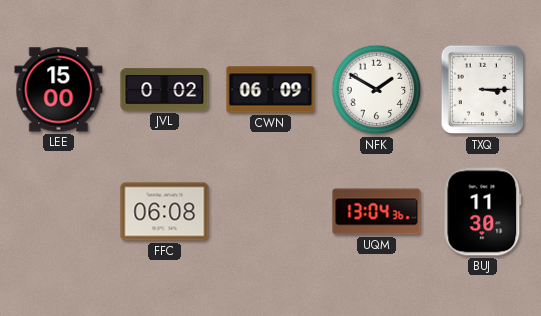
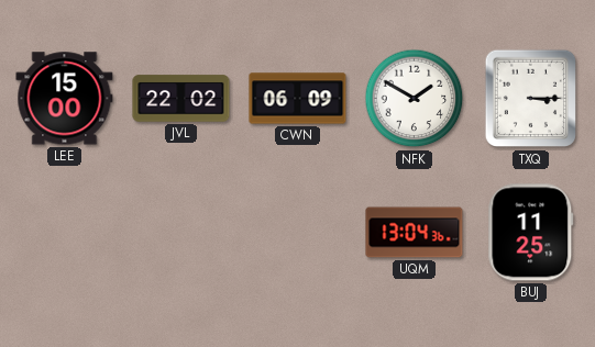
JVL: 0:02 -> 22:02 (181, 99)
FFC: 06:08 -> none (165, 212)
BUJ: 11:30 -> 11:25 (531, 233)
